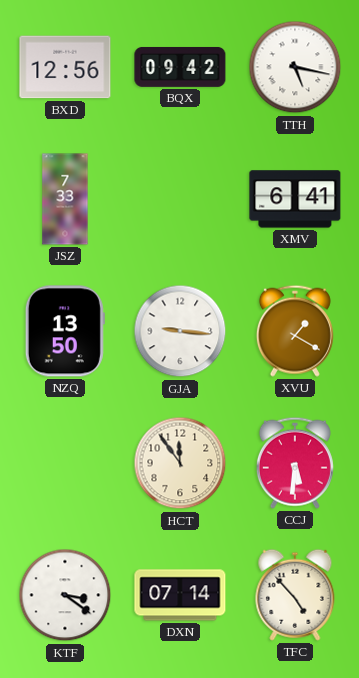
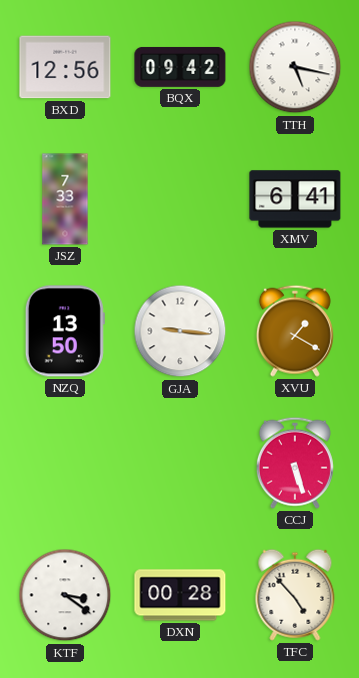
HCT: 11:54 -> none (180, 463)
CCJ: 5:31 -> 5:27 (295, 463)
DXN: 07:14 -> 00:28 (180, 595)
